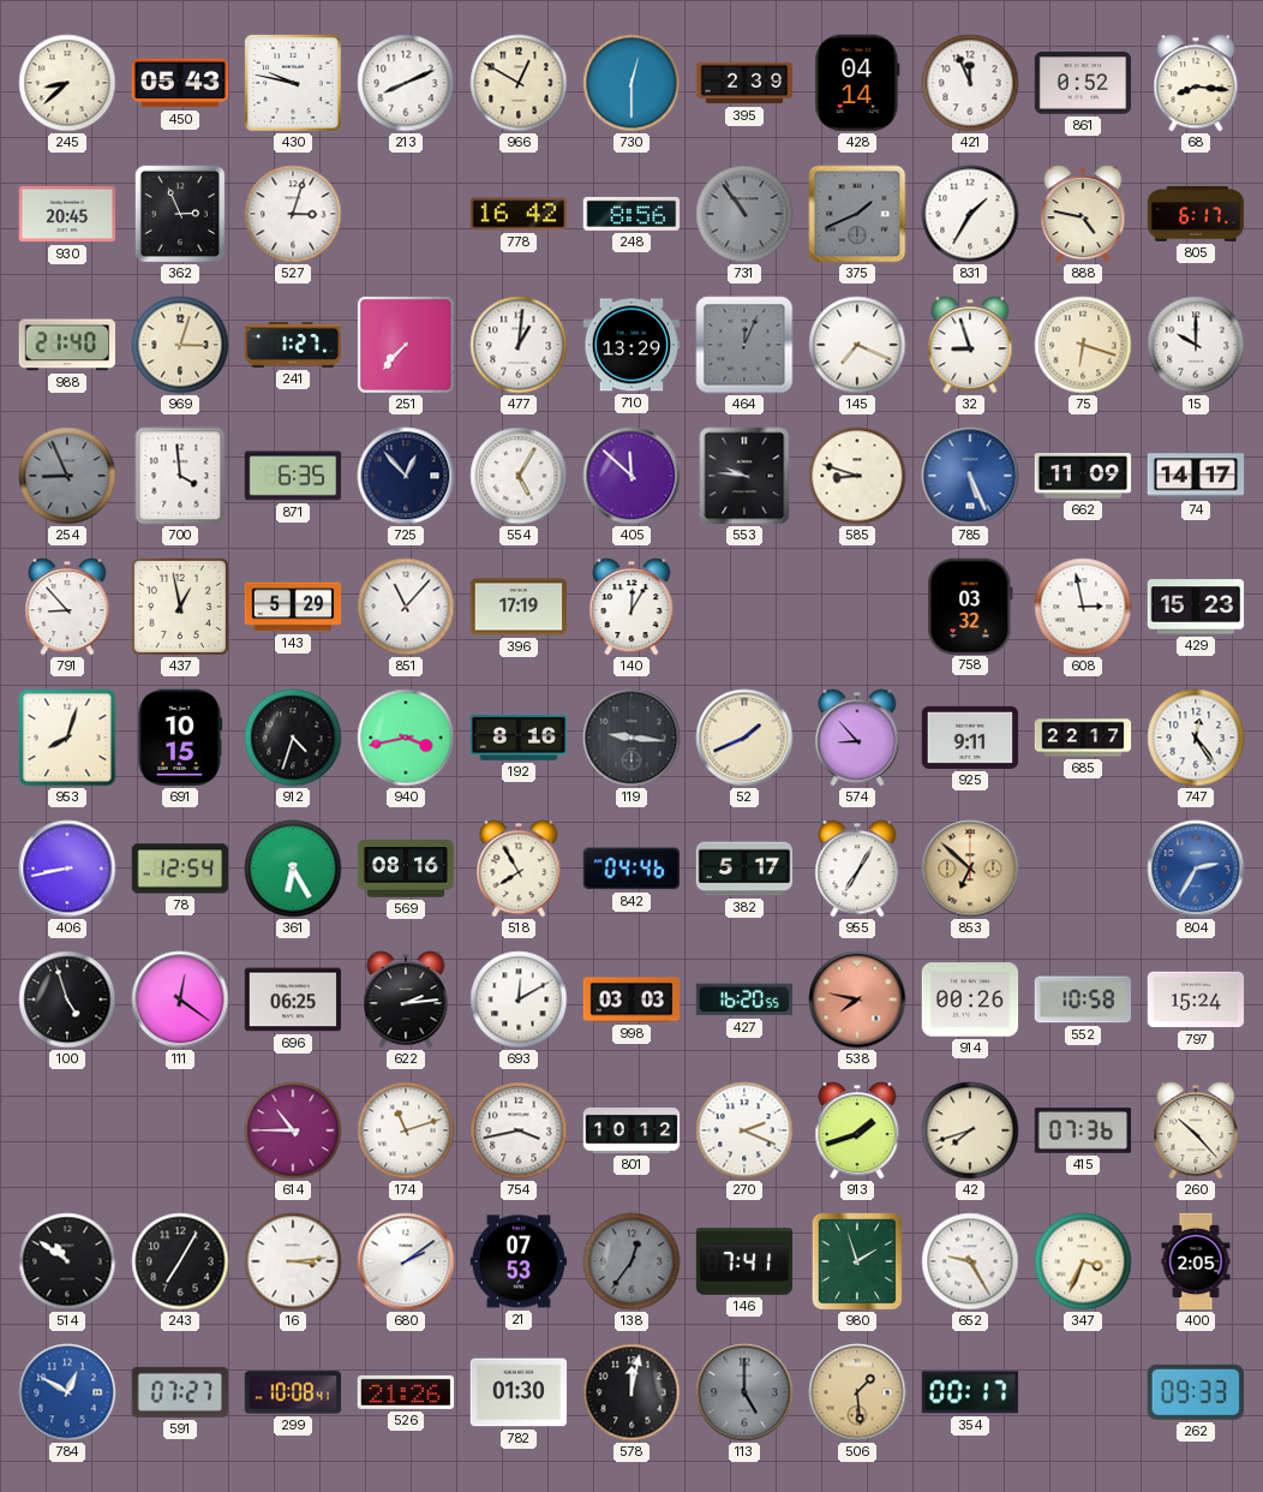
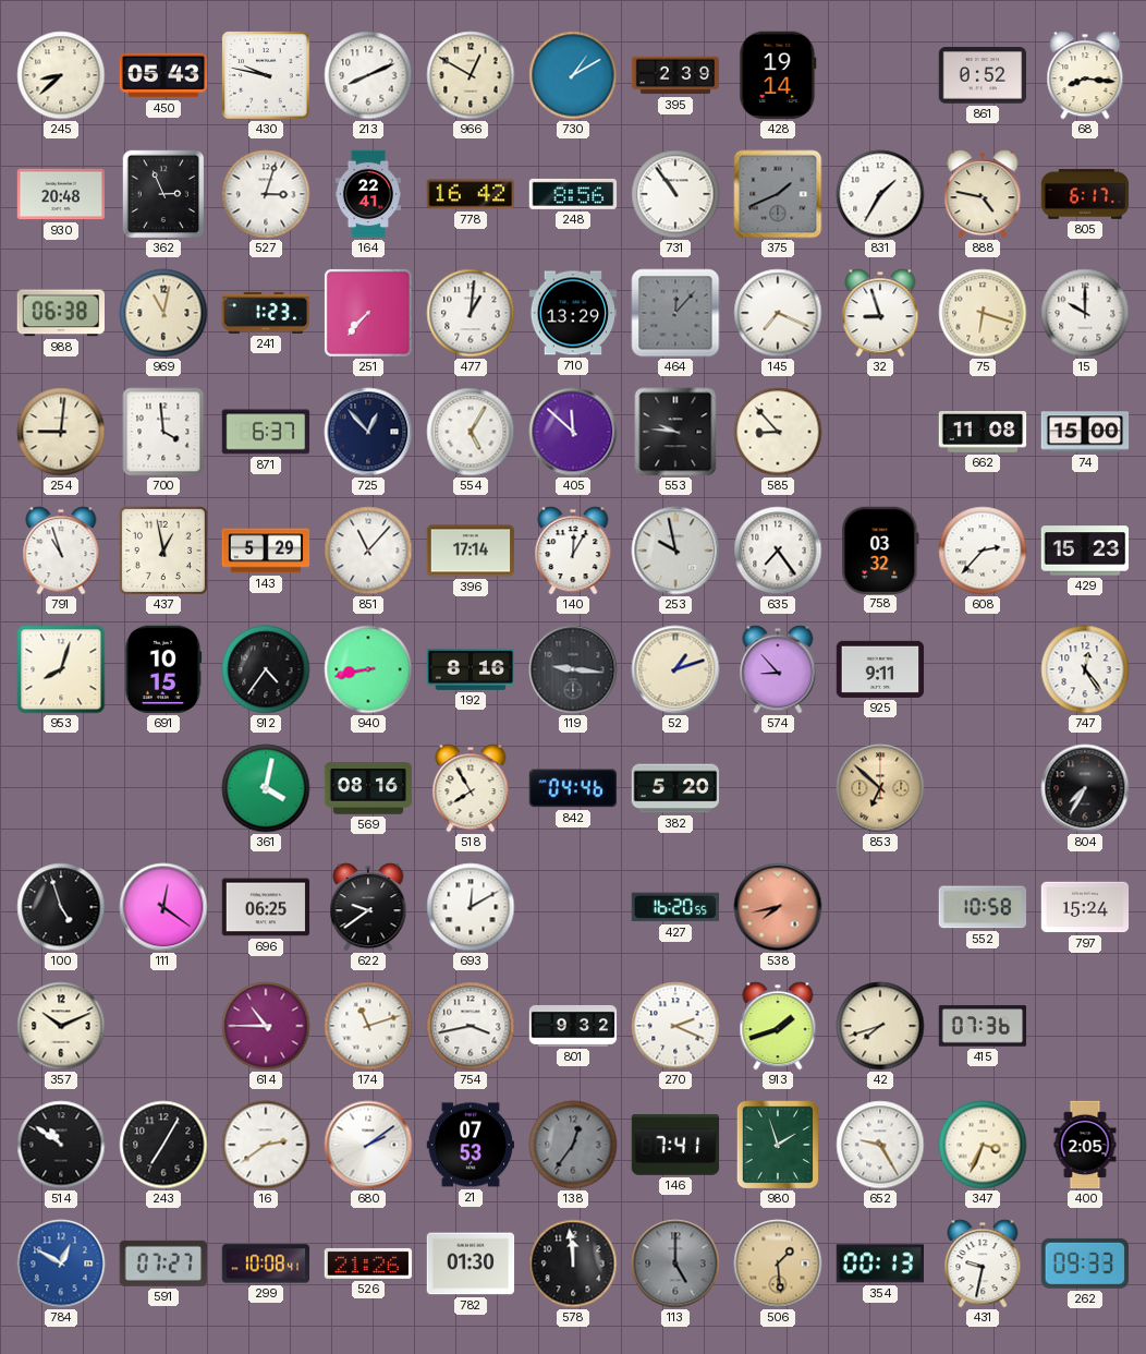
730: 12:30 -> 1:10 (573, 75)
428: 04:14 -> 19:14 (778, 75)
421: 11:56 -> none (970, 83)
930: 20:45 -> 20:48 (61, 194)
164: none -> 22:41 (367, 194)
731 dial: grey -> white (675, 194)
988: 21:40 -> 06:38 (61, 313)
969: 3:03 -> 11:02 (163, 313)
241: 1:27 -> 1:23 (266, 313)
464: 12:04 -> 12:07 (675, 313)
254: 8:56 -> 9:01 (61, 432)
254 dial: grey -> cream (61, 432)
871: 6:35 -> 6:37 (266, 432)
585: 8:48 -> 8:53 (778, 432)
785: 5:26 -> none (970, 476)
662: 11:09 -> 11:08 (983, 433)
74: 14:17 -> 15:00 (1085, 432)
791: 8:53 -> 10:57 (61, 551)
396: 17:19 -> 17:14 (471, 551)
253: none -> 9:58 (675, 551)
635: none -> 7:24 (778, 551)
608: 2:58 -> 2:37 (983, 551)
912: 4:33 -> 4:36 (266, 669)
940: 3:43 -> 8:43 (368, 669)
52: 1:41 -> 1:12 (675, 669)
685: 22:17 -> none (1083, 738)
406: 8:43 -> none (67, 869)
78: 12:54 -> none (180, 869)
361: 6:25 -> 4:02 (266, 788)
382: 5:17 -> 5:20 (675, 788)
955: 7:05 -> none (857, 869)
804: 2:35 -> 7:35 (1085, 788)
804 dial: blue -> black (1085, 788)
622: 2:14 -> 9:39 (368, 907)
998: 03:03 -> none (631, 999)
538: 7:47 -> 7:43 (778, 907)
914: 00:26 -> none (970, 999)
357: none -> 10:11 (61, 1026)
801: 10:12 -> 9:32 (573, 1026)
260: 10:23 -> none (1196, 1130)
16: 3:14 -> 2:39 (266, 1145)
578: 12:02 -> 11:59 (573, 1264)
354: 00:17 -> 00:13 (879, 1264)
431: none -> 9:32 (983, 1264)
